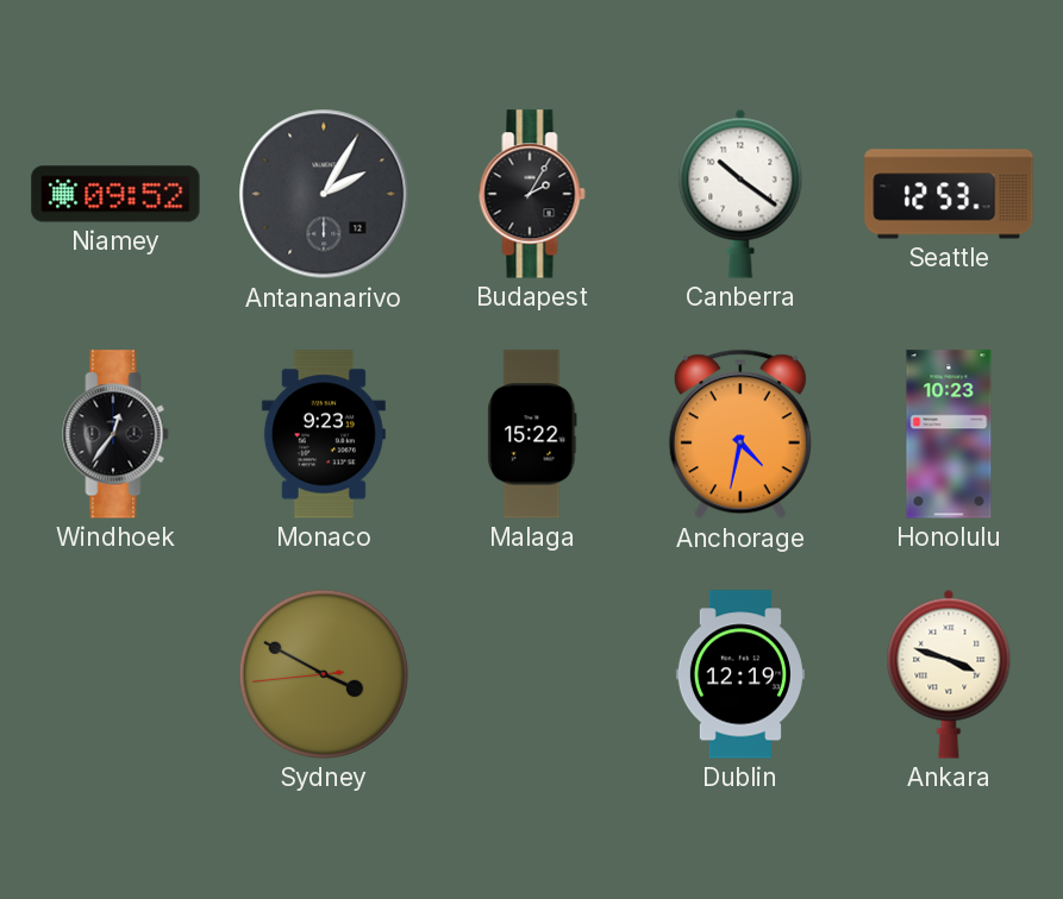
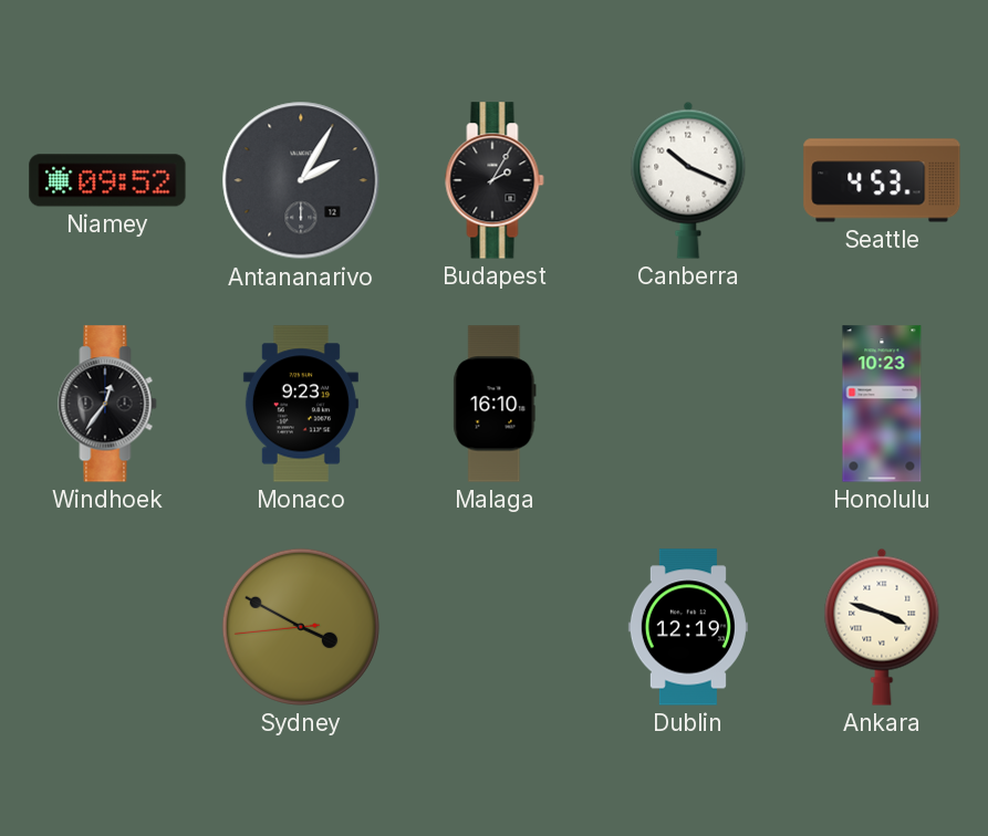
Canberra: 10:21 -> 10:19 (688, 180)
Seattle: 12:53 -> 4:53 (882, 180)
Malaga: 15:22 -> 16:10 (495, 404)
Anchorage: 4:32 -> none (740, 434)
